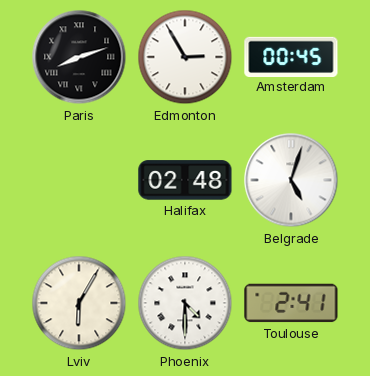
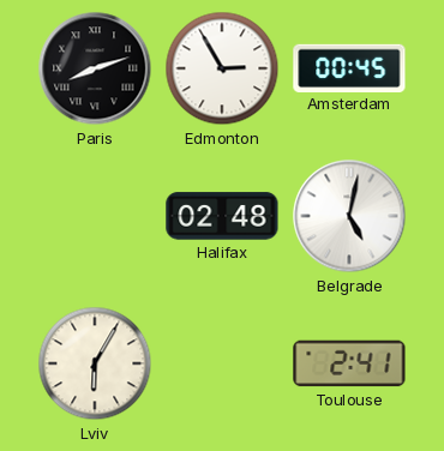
Belgrade: 5:03 -> 5:02 (349, 216)
Phoenix: 4:30 -> none (185, 303)
